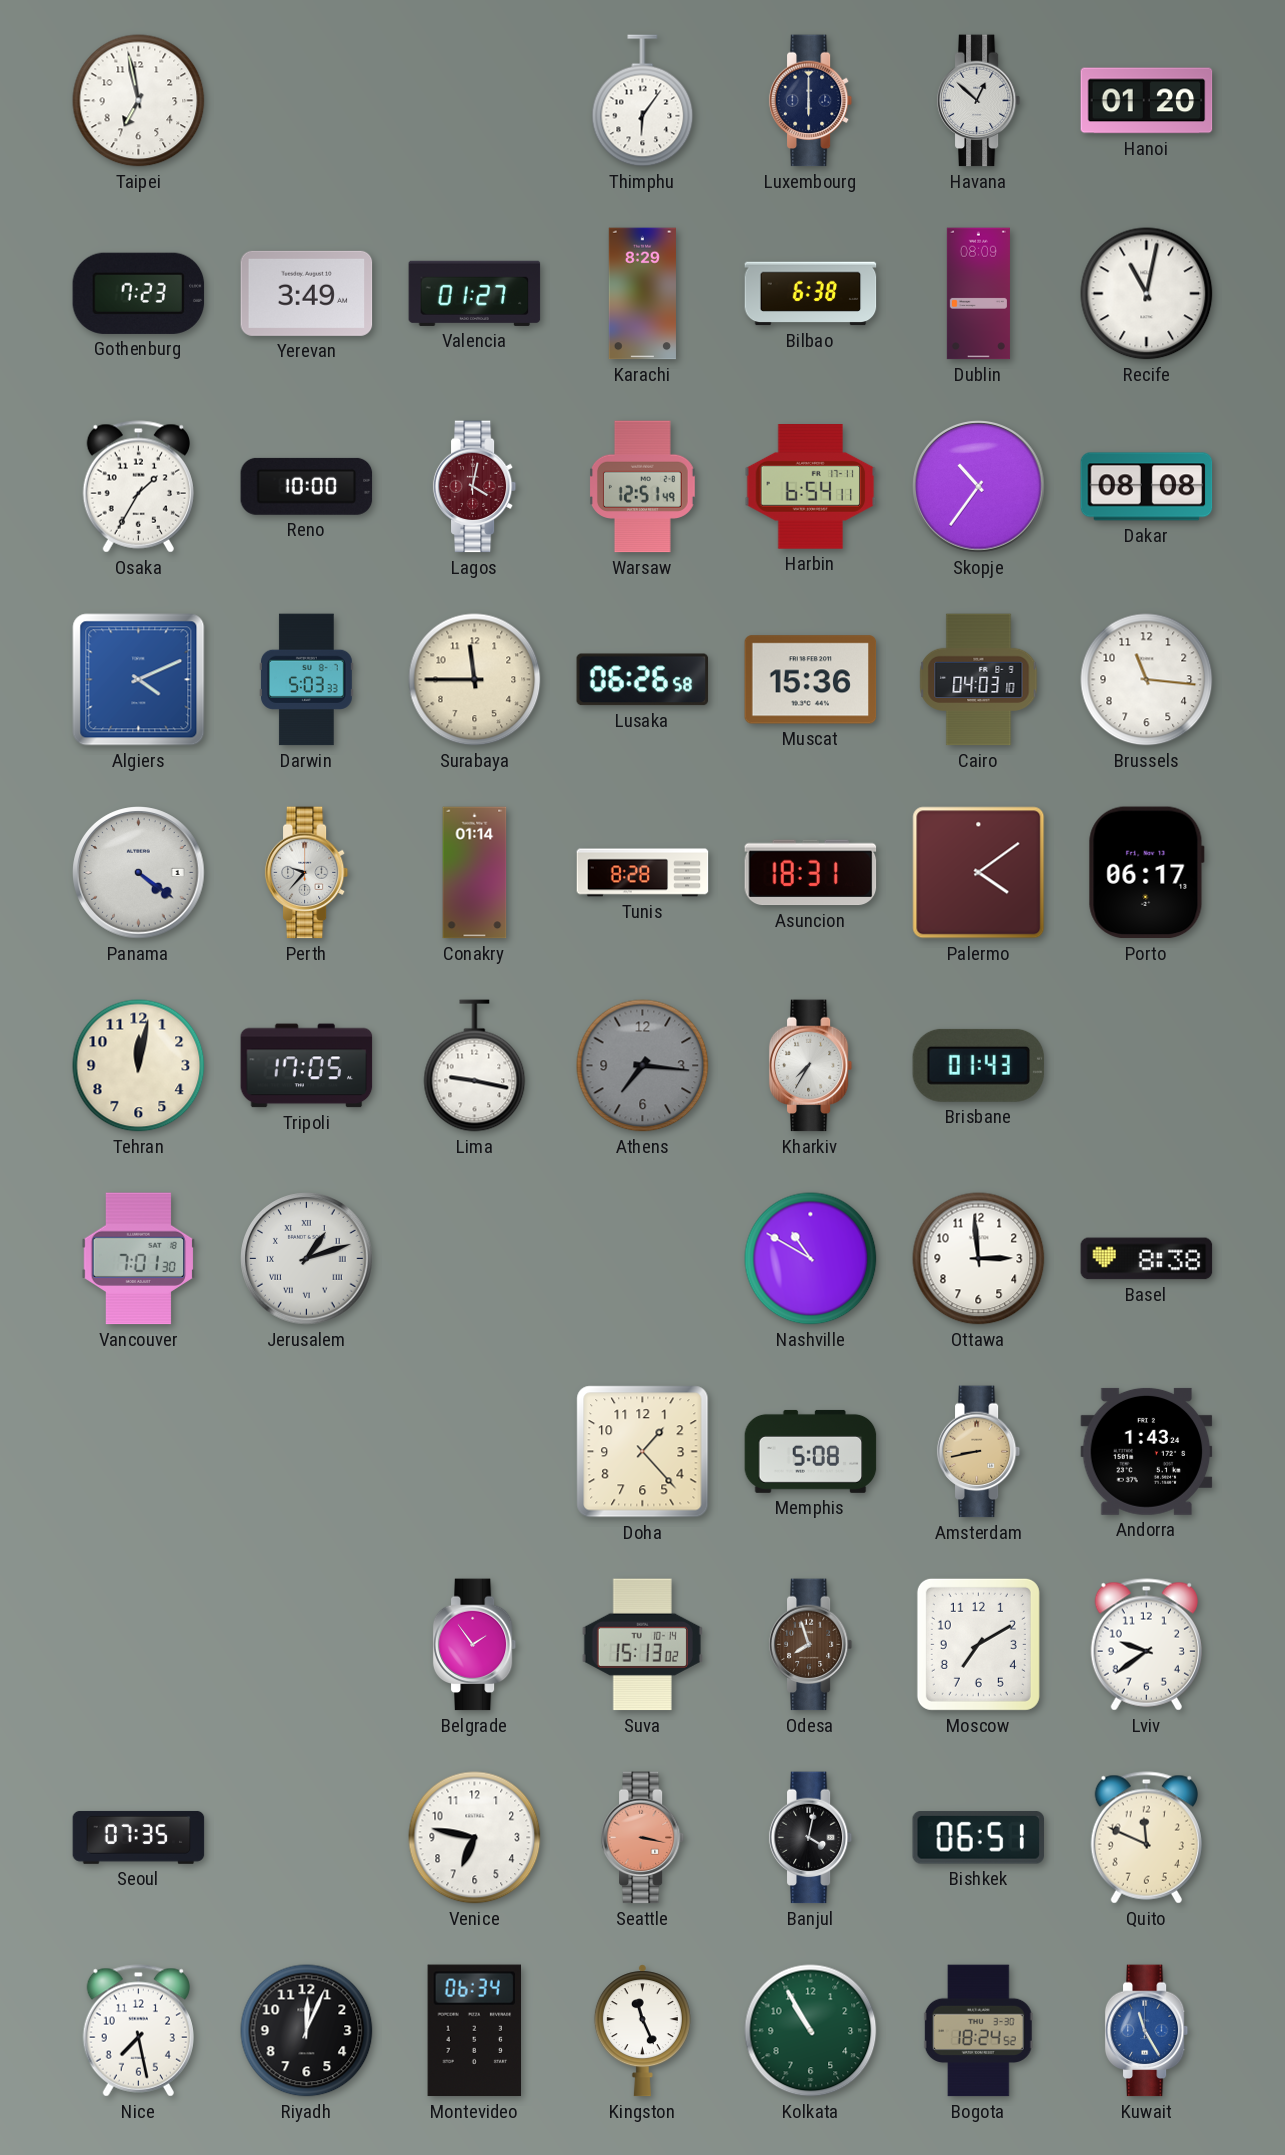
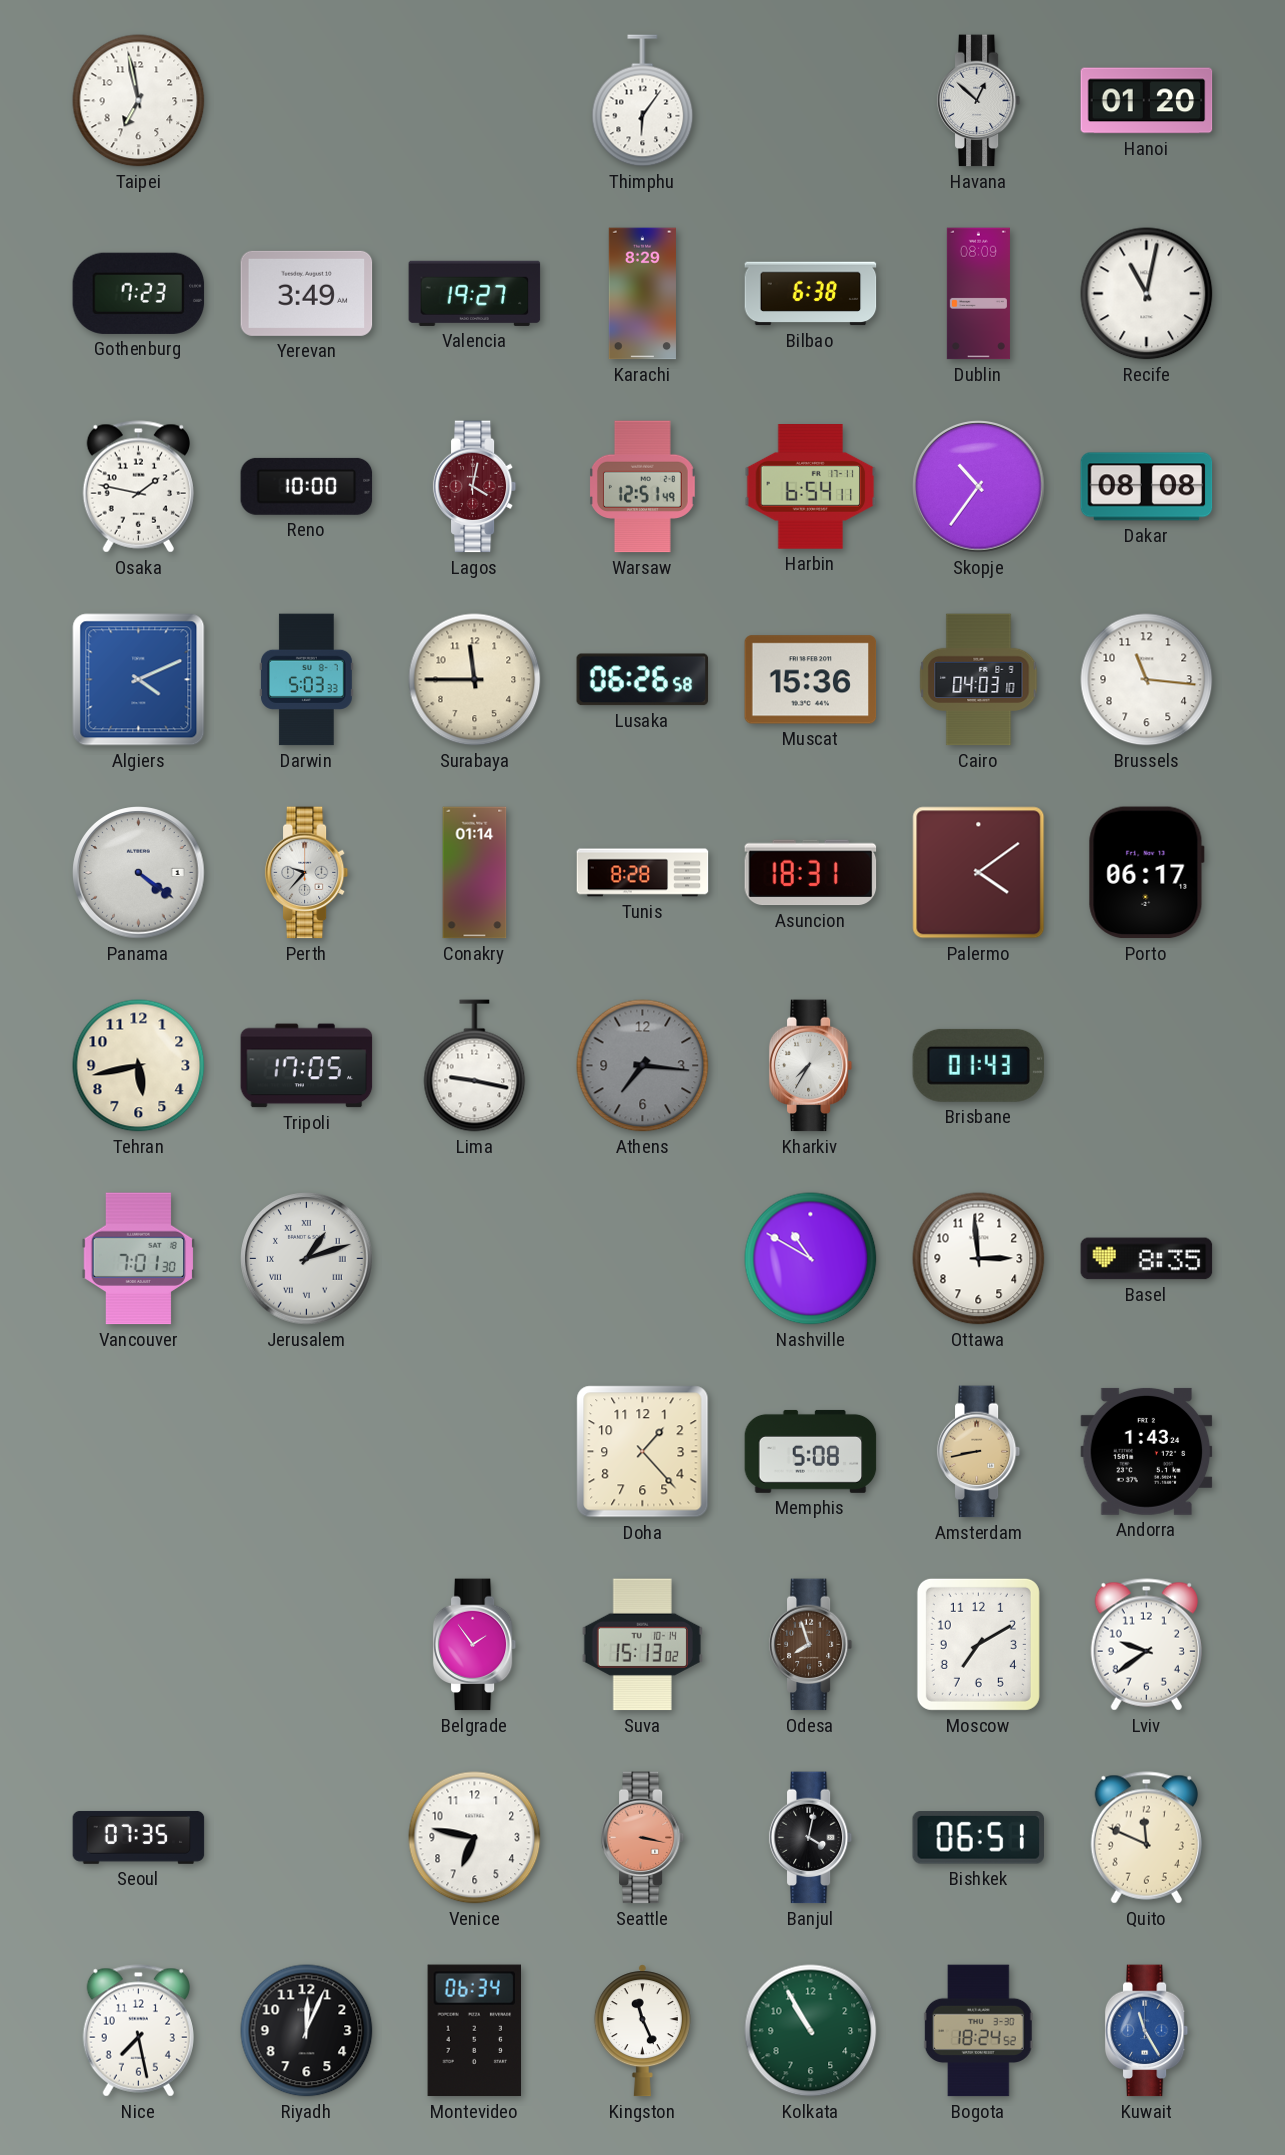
Luxembourg: 6:00 -> none (811, 101)
Valencia: 01:27 -> 19:27 (475, 293)
Osaka: 1:35 -> 1:47 (138, 487)
Tehran: 12:02 -> 5:43 (139, 1066)
Basel: 8:38 -> 8:35 (1147, 1259)
